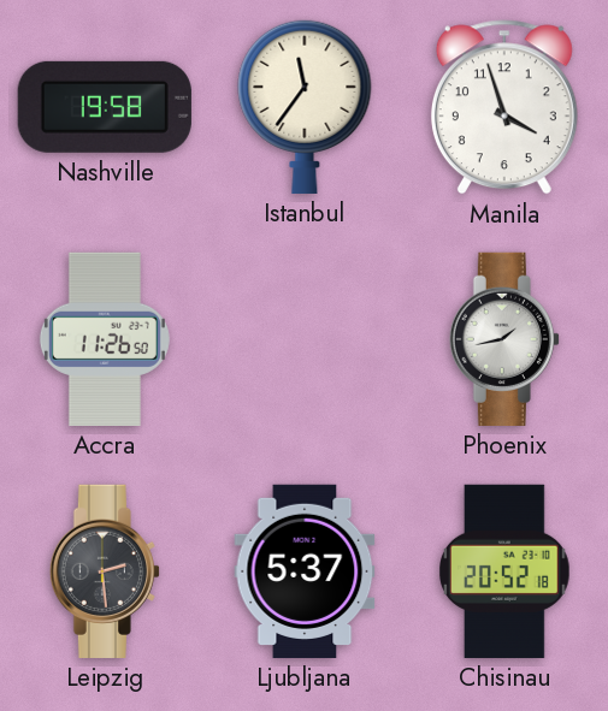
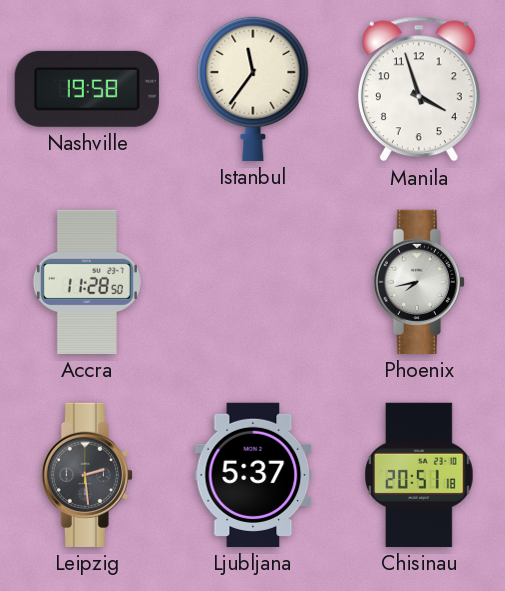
Accra: 11:26 -> 11:28 (87, 282)
Phoenix: 1:43 -> 7:43 (419, 282)
Chisinau: 20:52 -> 20:51 (420, 475)
